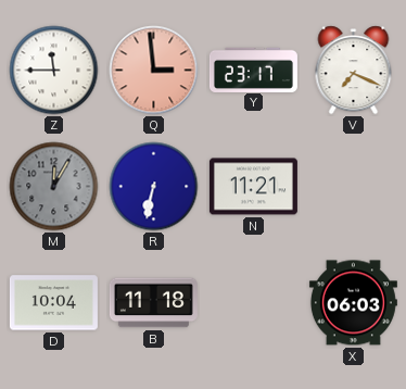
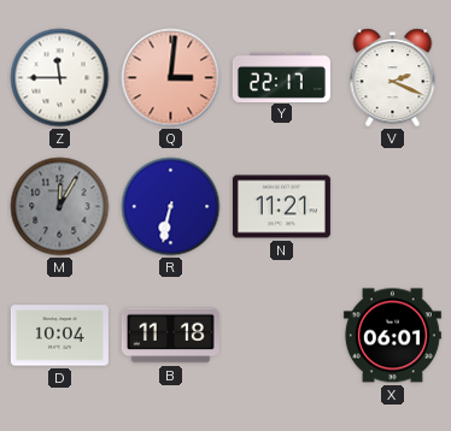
Q: 2:59 -> 3:01 (171, 78)
Y: 23:17 -> 22:17 (281, 77)
V: 7:19 -> 2:19 (393, 78)
X: 06:03 -> 06:01 (392, 336)
